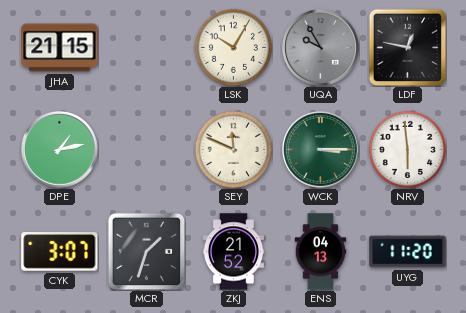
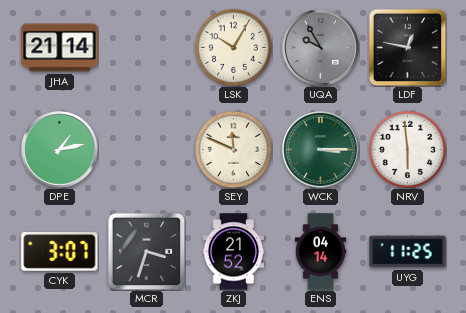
JHA: 21:15 -> 21:14 (60, 48)
MCR: 1:33 -> 3:33 (146, 251)
ENS: 04:13 -> 04:14 (321, 252)
UYG: 11:20 -> 11:25 (408, 252)
